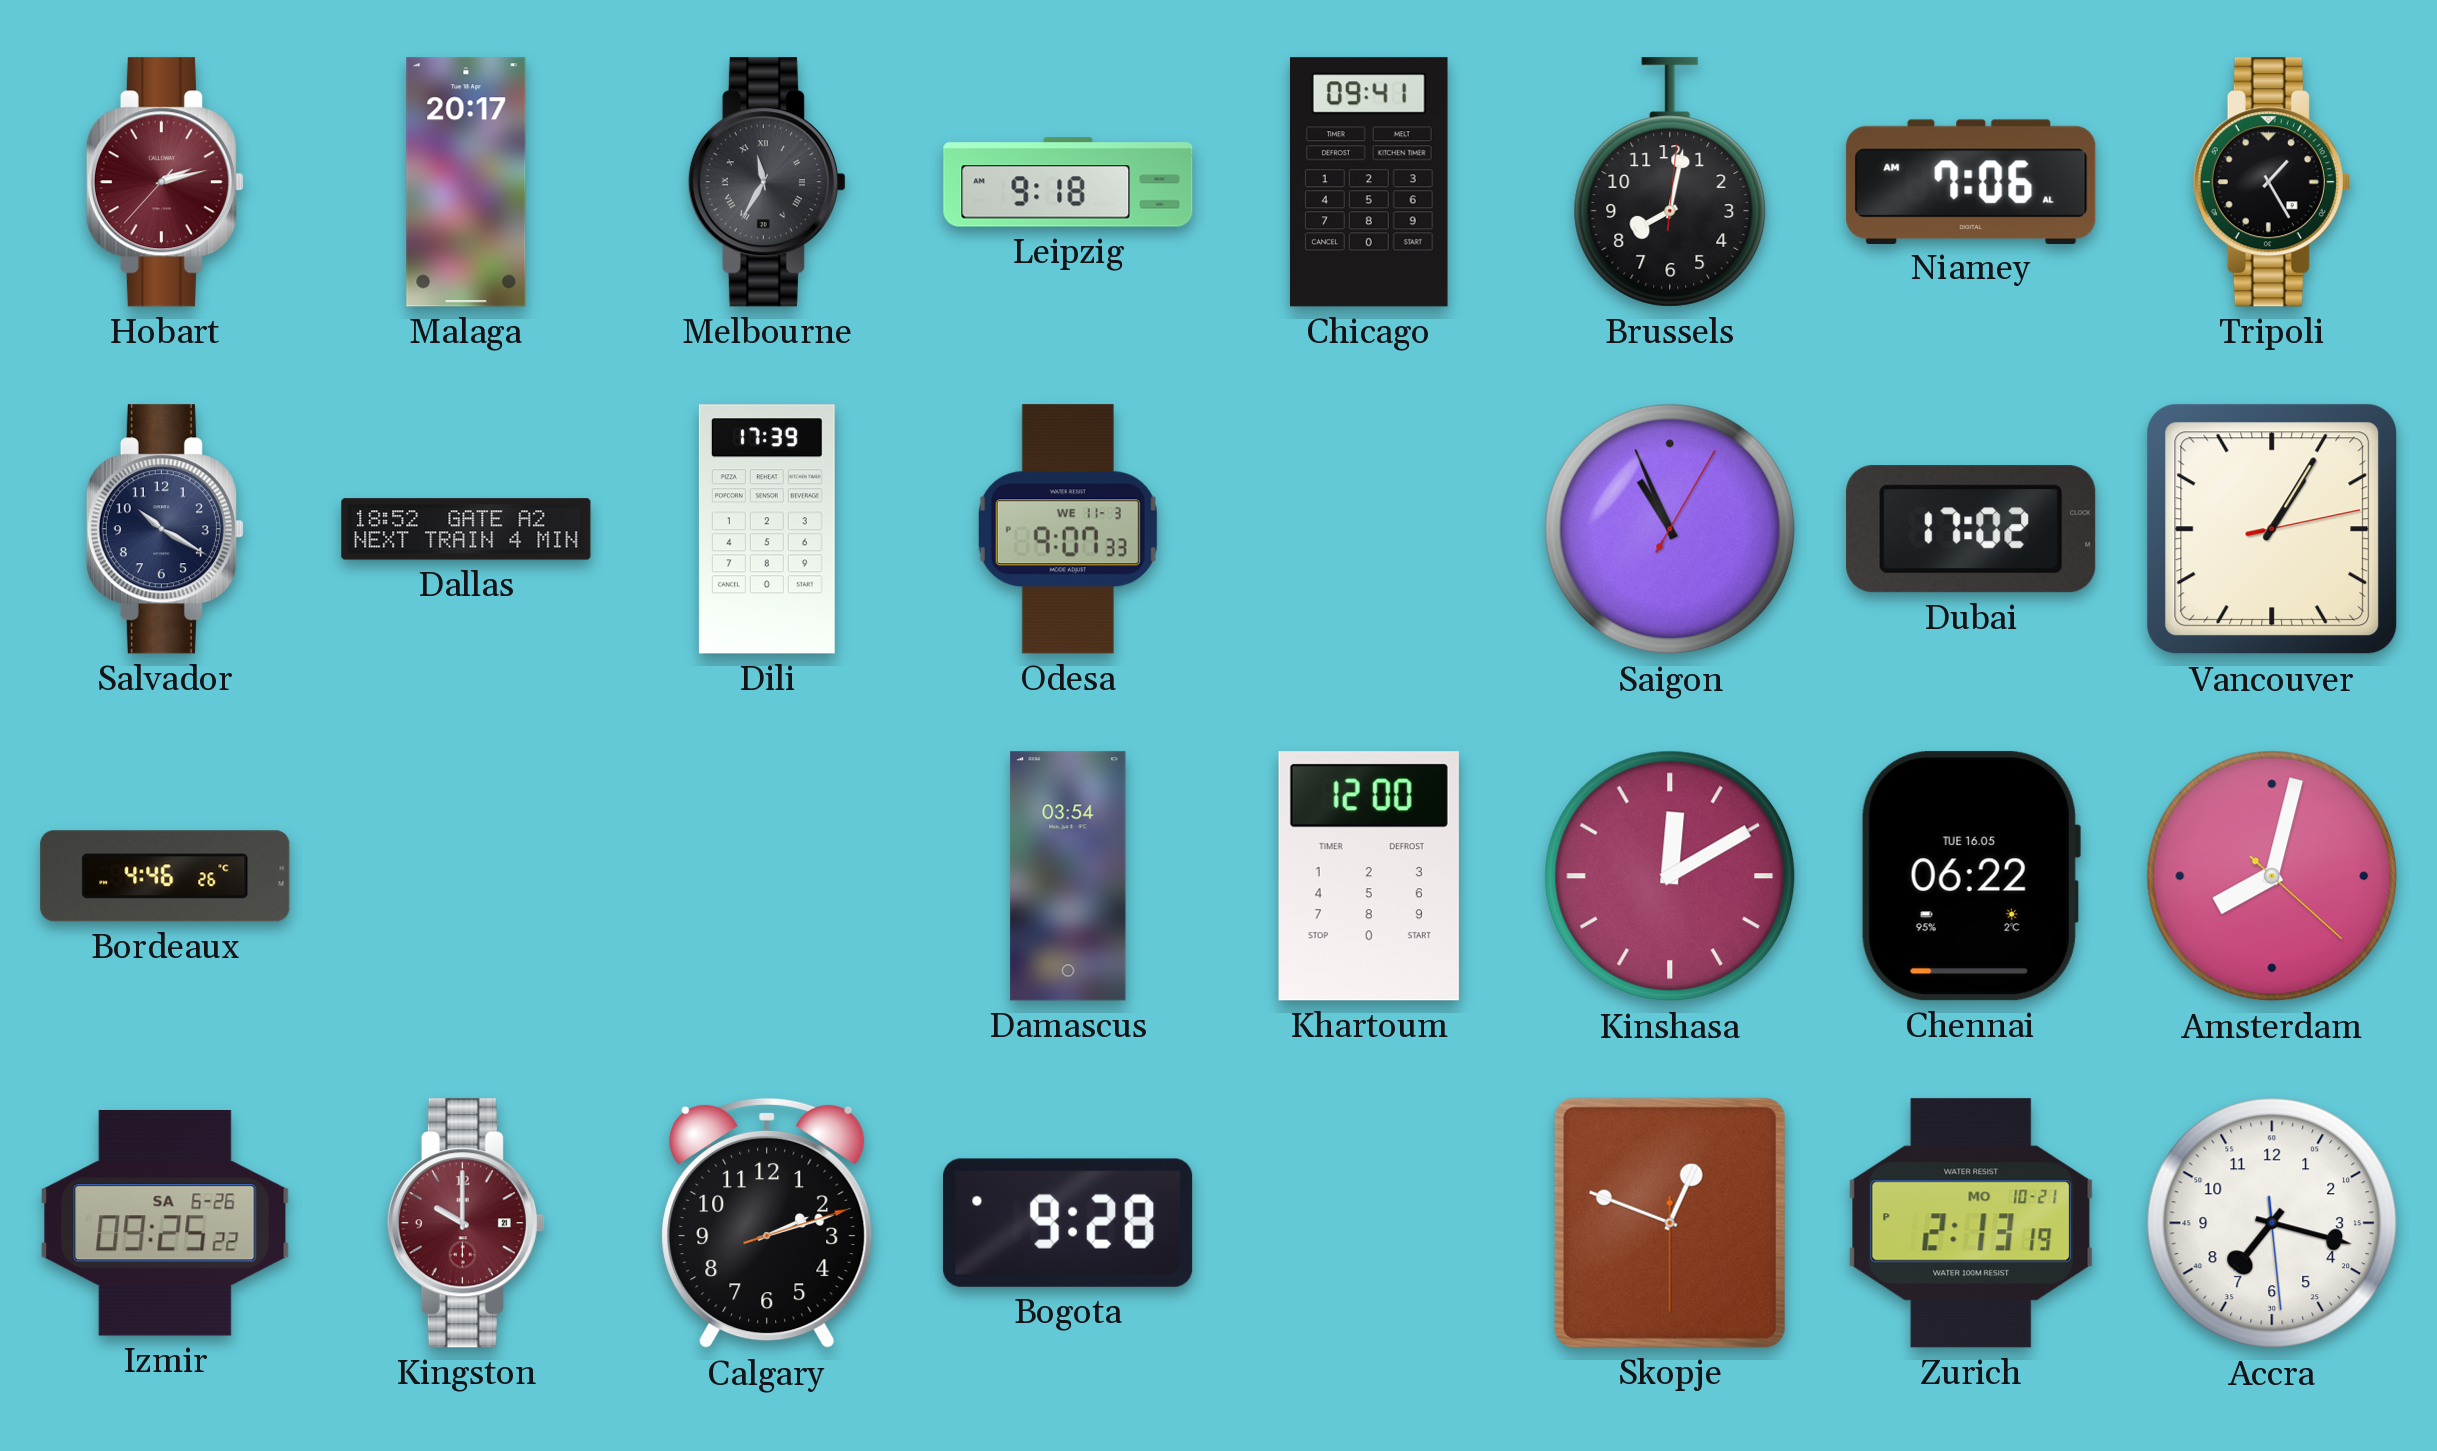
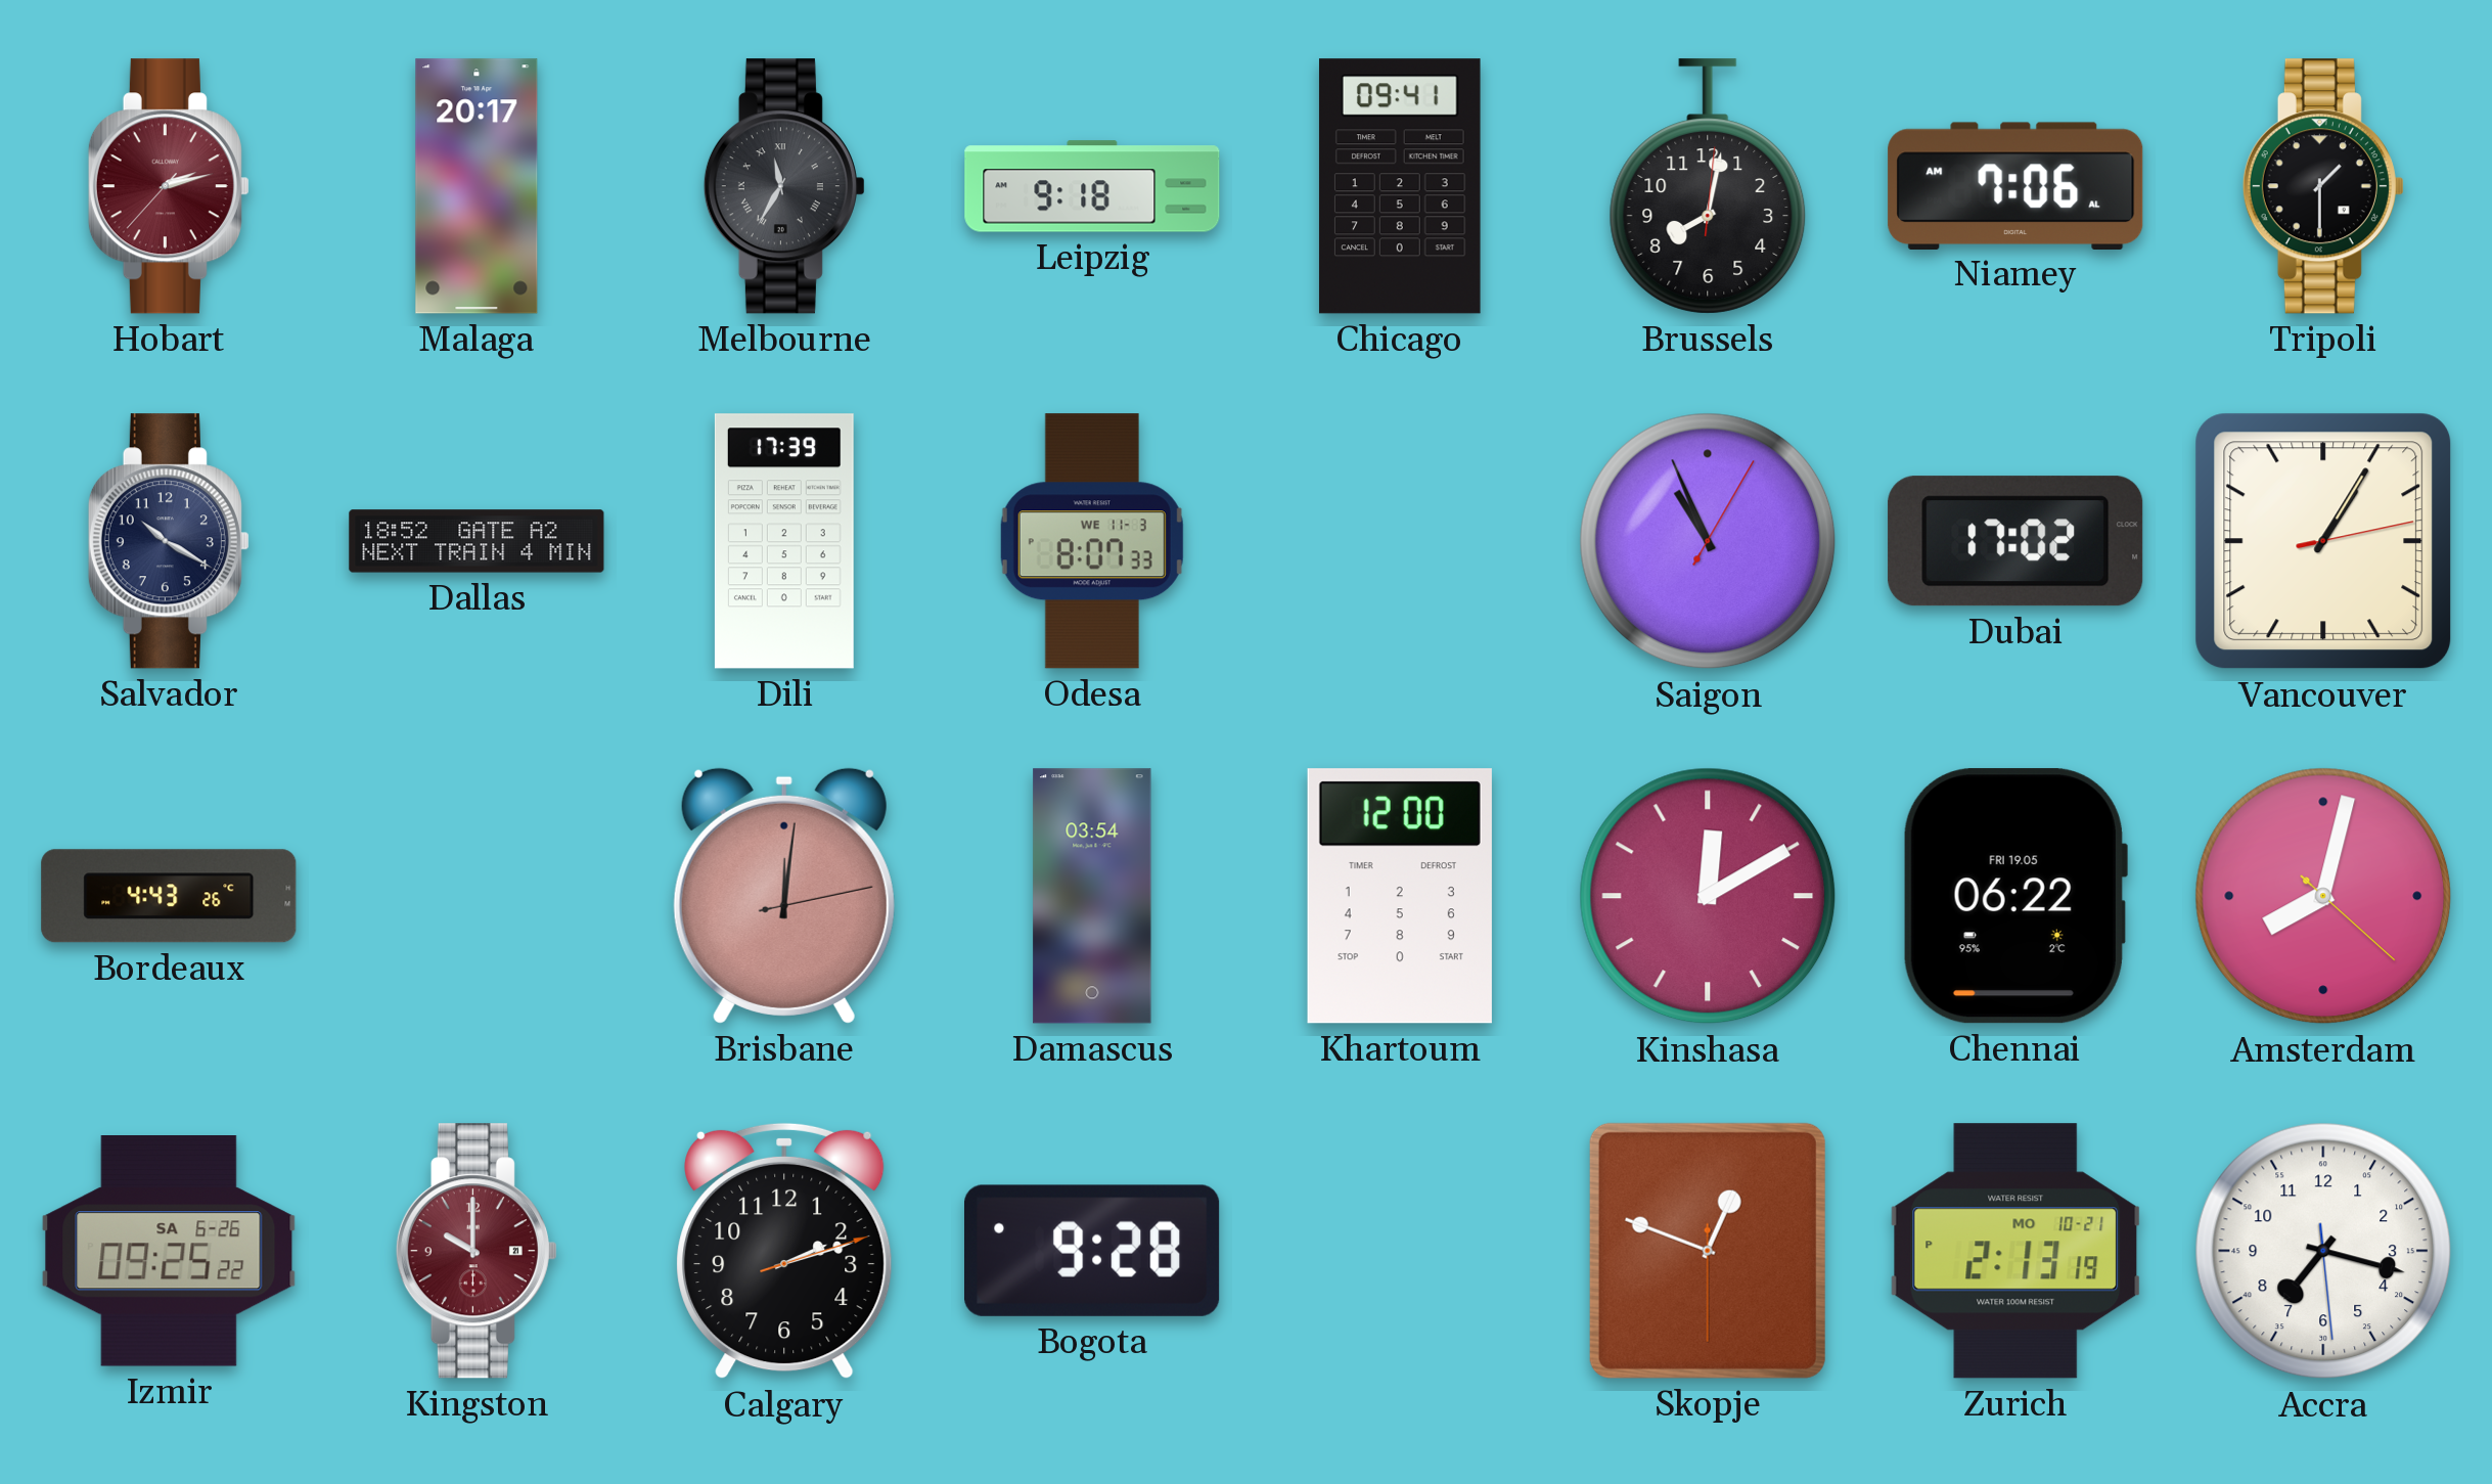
Tripoli: 1:25 -> 1:30 (2323, 186)
Odesa: 9:07 -> 8:07 (1092, 541)
Bordeaux: 4:46 -> 4:43 (169, 896)
Brisbane: none -> 12:01 (784, 896)
Chennai date: TUE 16.05 -> FRI 19.05 (2014, 896)
